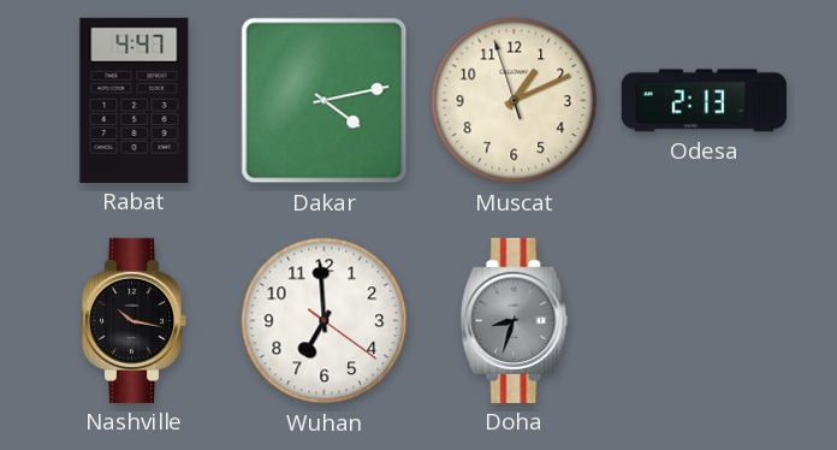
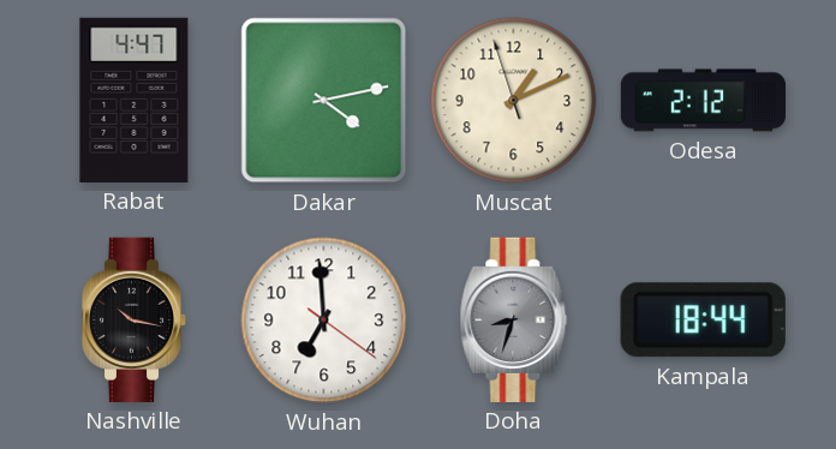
Odesa: 2:13 -> 2:12 (703, 101)
Kampala: none -> 18:44 (703, 321)
